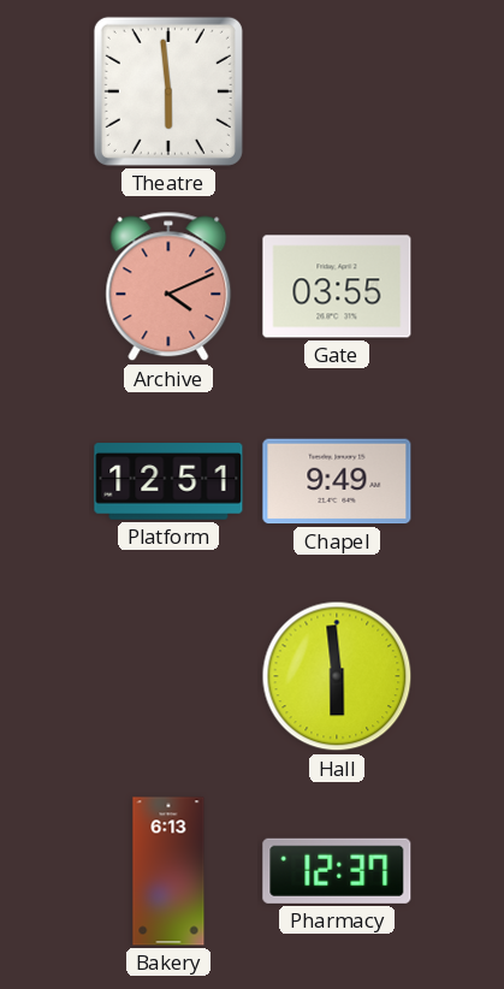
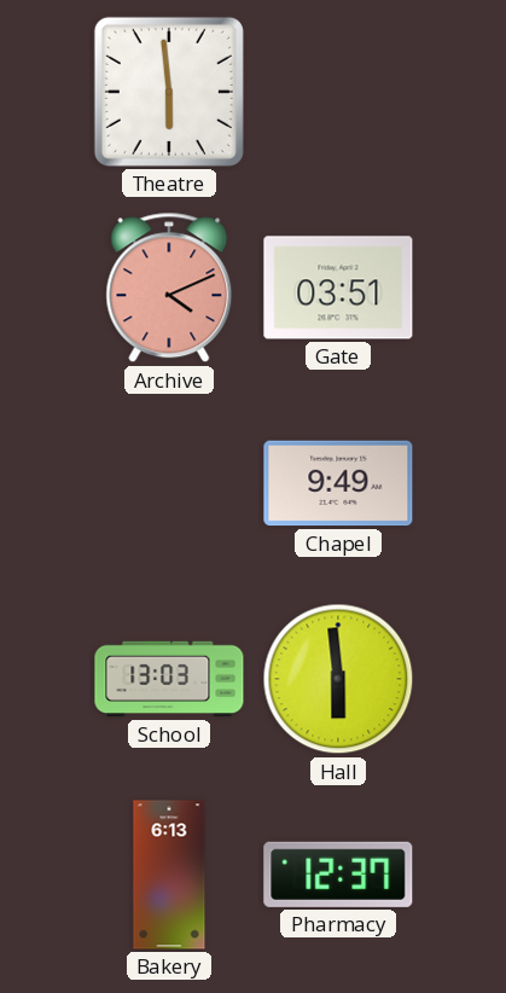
Gate: 03:55 -> 03:51 (338, 288)
Platform: 12:51 -> none (168, 481)
School: none -> 13:03 (169, 679)
